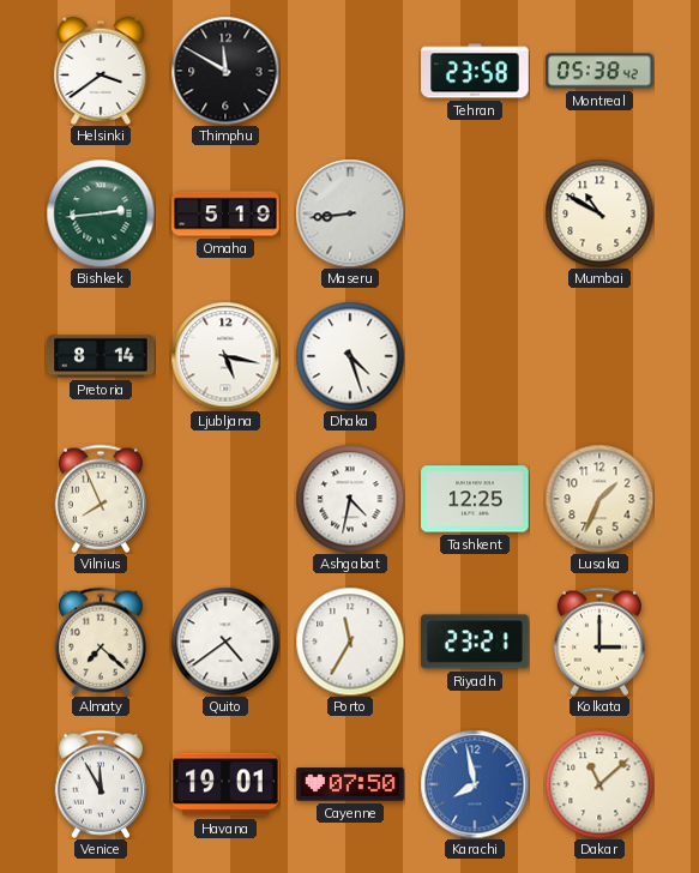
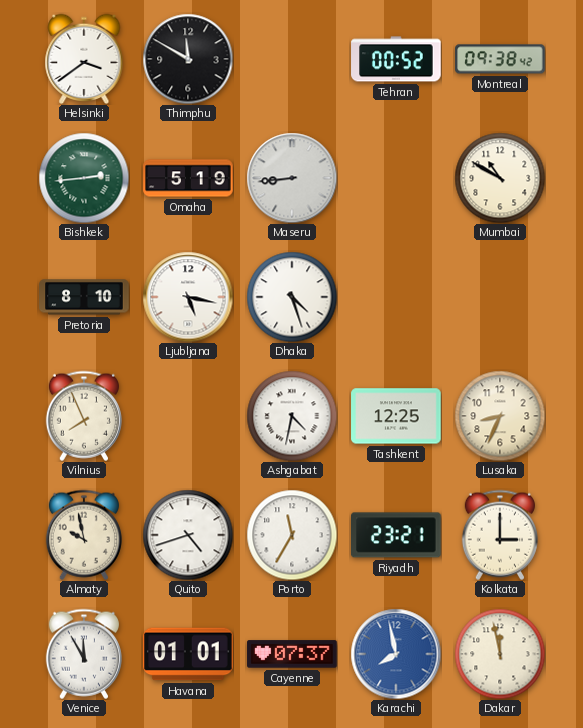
Tehran: 23:58 -> 00:52 (396, 59)
Montreal: 05:38 -> 09:38 (500, 59)
Pretoria: 8:14 -> 8:10 (84, 297)
Lusaka: 1:34 -> 8:34 (500, 416)
Almaty: 7:22 -> 9:58 (84, 535)
Quito: 4:39 -> 4:42 (188, 535)
Havana: 19:01 -> 01:01 (188, 654)
Cayenne: 07:50 -> 07:37 (292, 654)
Dakar: 11:08 -> 11:58 (500, 654)
